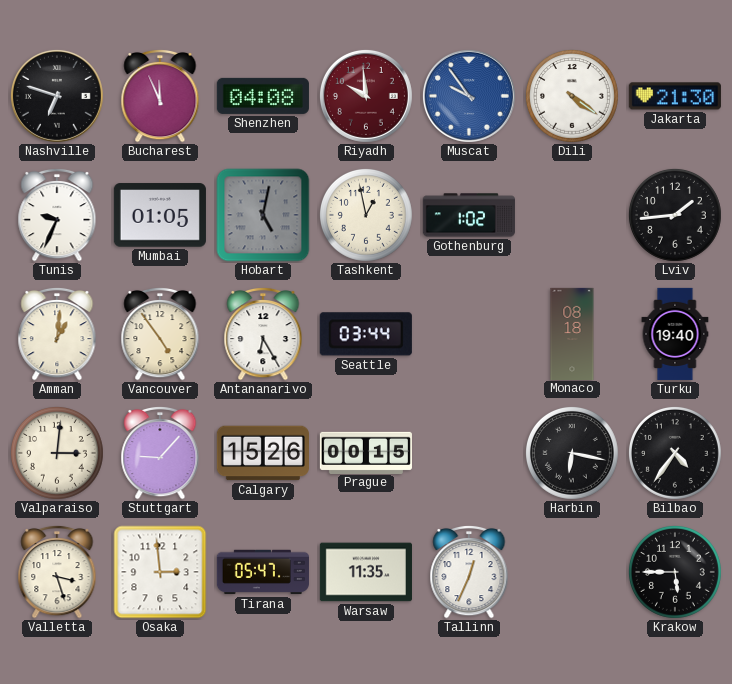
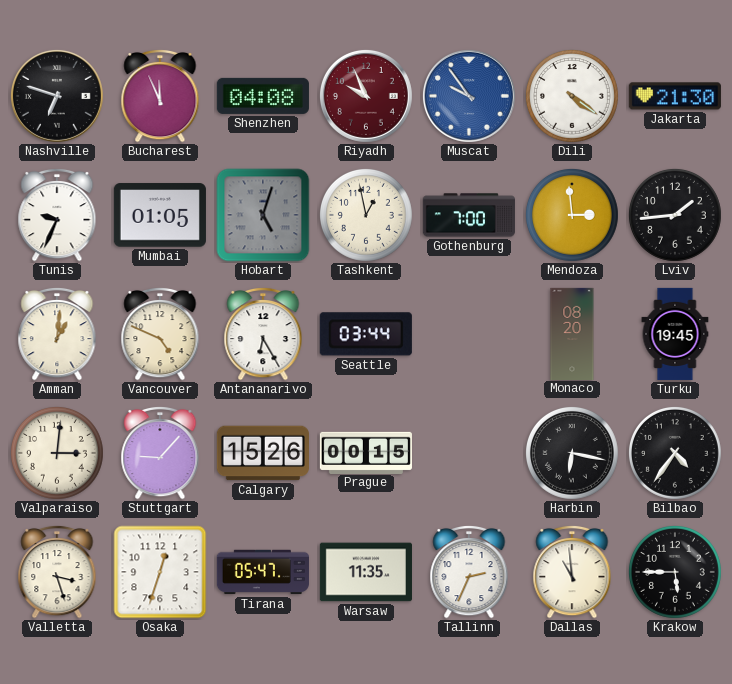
Riyadh: 9:59 -> 9:56 (366, 96)
Hobart: 5:02 -> 5:03 (263, 215)
Gothenburg: 1:02 -> 7:00 (469, 215)
Mendoza: none -> 2:59 (572, 215)
Vancouver: 4:54 -> 4:49 (160, 334)
Monaco: 08:18 -> 08:20 (572, 333)
Turku: 19:40 -> 19:45 (675, 334)
Osaka: 2:59 -> 12:33 (160, 572)
Tallinn: 12:34 -> 2:34 (469, 572)
Dallas: none -> 10:59 (572, 572)
